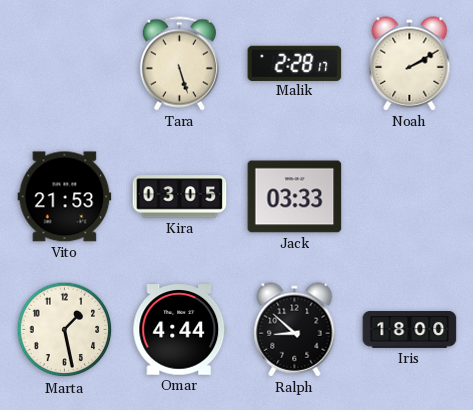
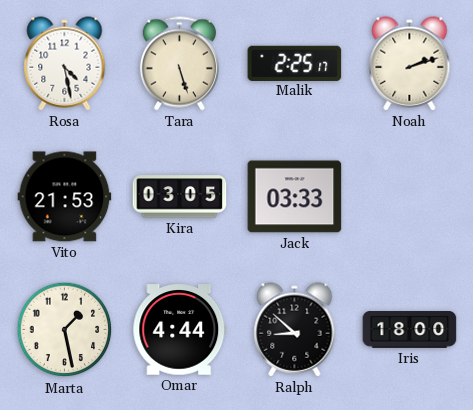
Rosa: none -> 4:28 (65, 64)
Malik: 2:28 -> 2:25 (295, 63)
Noah: 2:10 -> 2:12 (410, 64)
